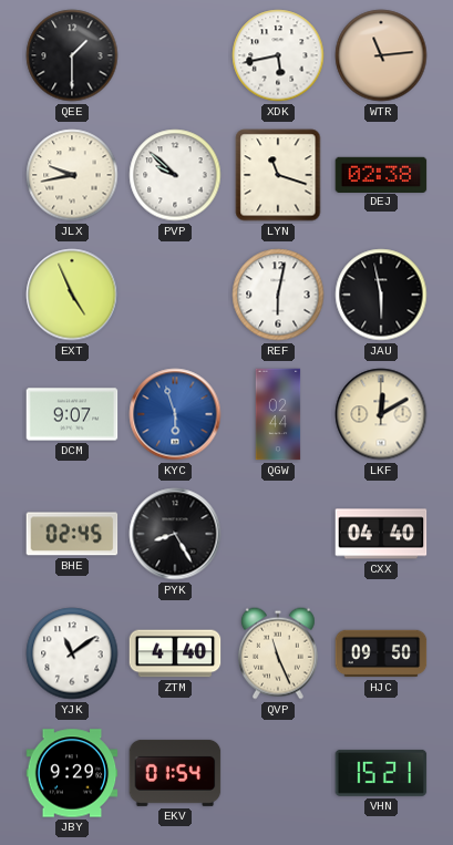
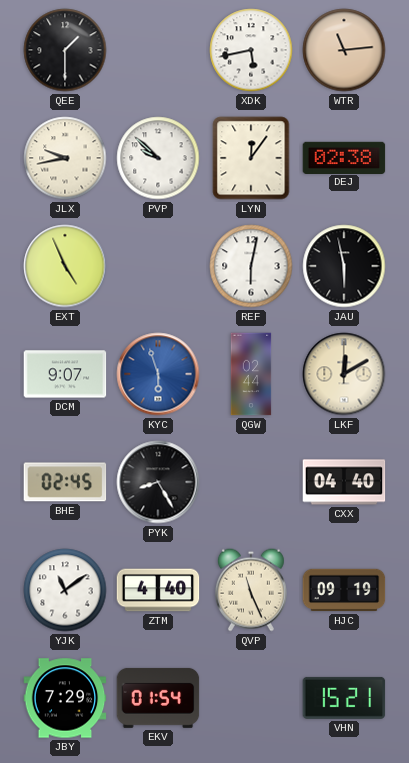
LYN: 11:18 -> 12:06 (251, 158)
HJC: 09:50 -> 09:19 (344, 590)
JBY: 9:29 -> 7:29 (65, 698)
